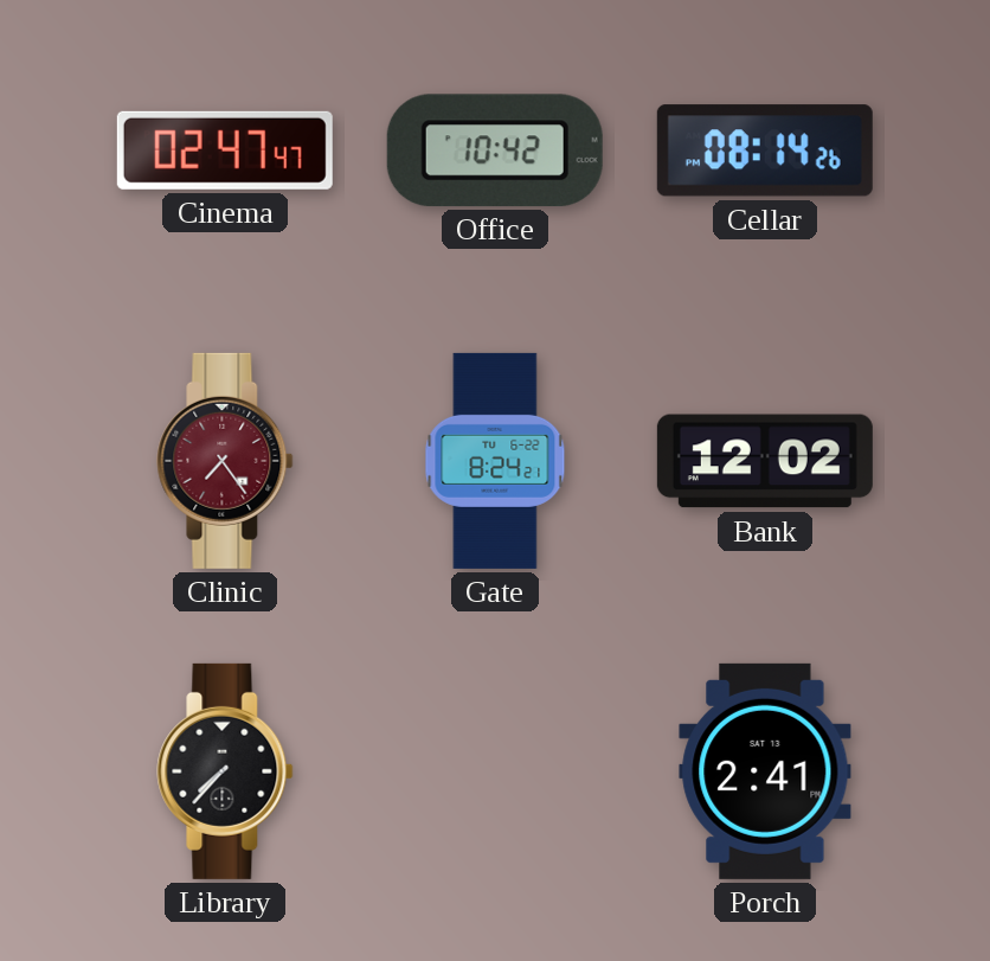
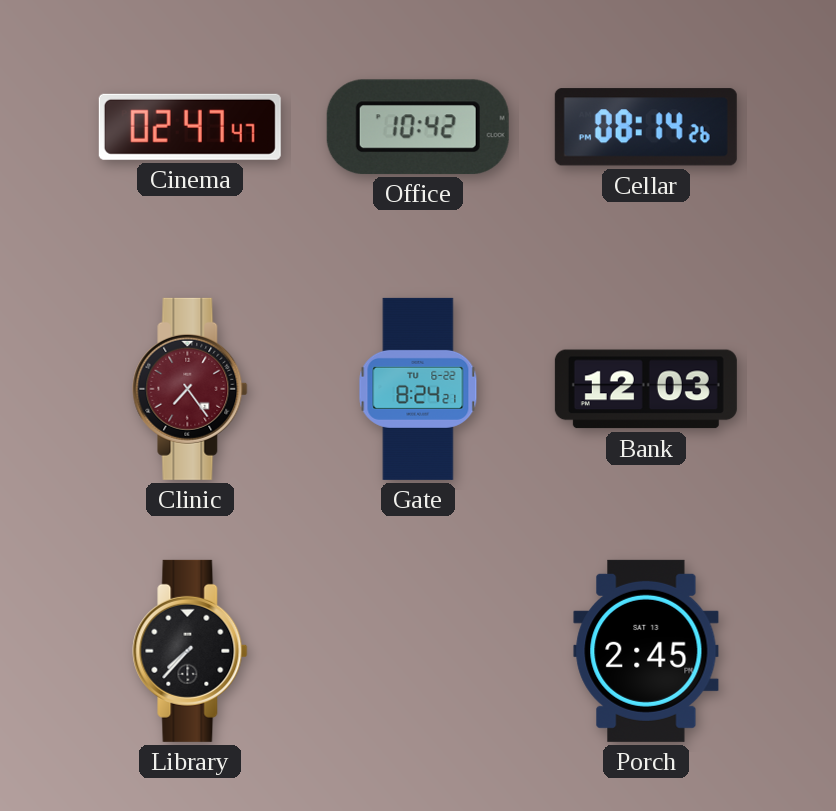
Bank: 12:02 -> 12:03 (646, 389)
Porch: 2:41 -> 2:45 (646, 651)
